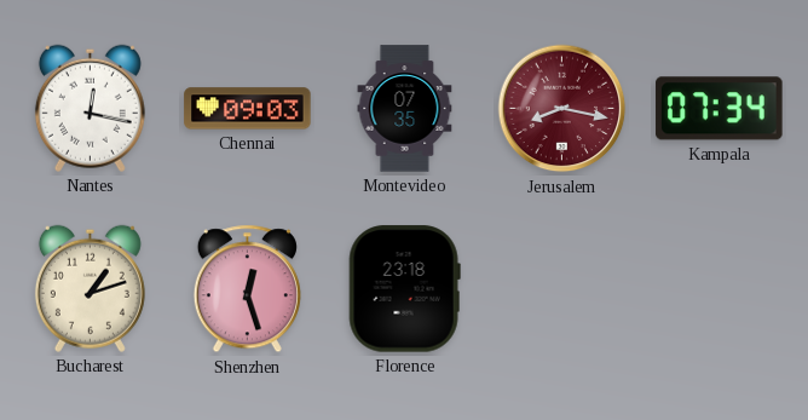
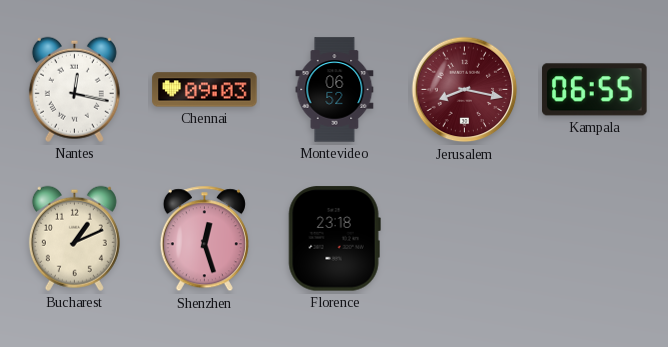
Montevideo: 07:35 -> 06:52 (335, 90)
Kampala: 07:34 -> 06:55 (595, 90)
Bucharest: 1:12 -> 1:11 (74, 238)
